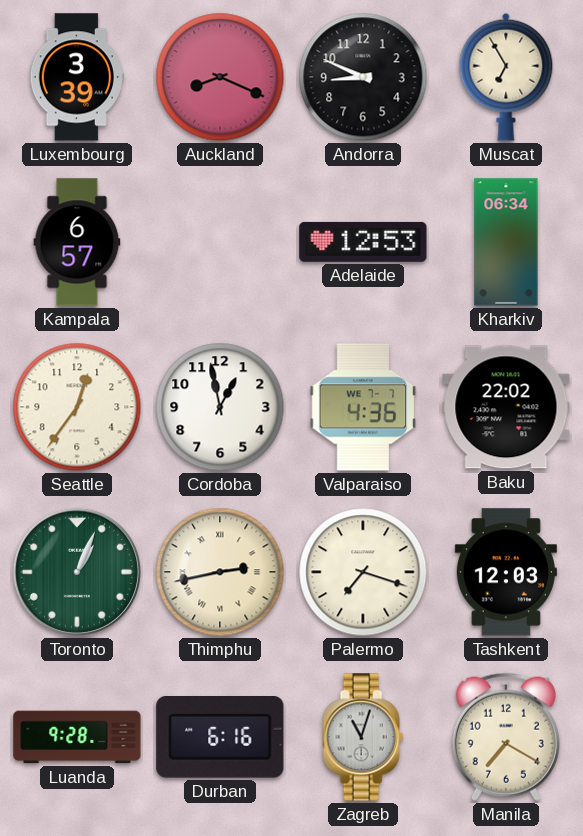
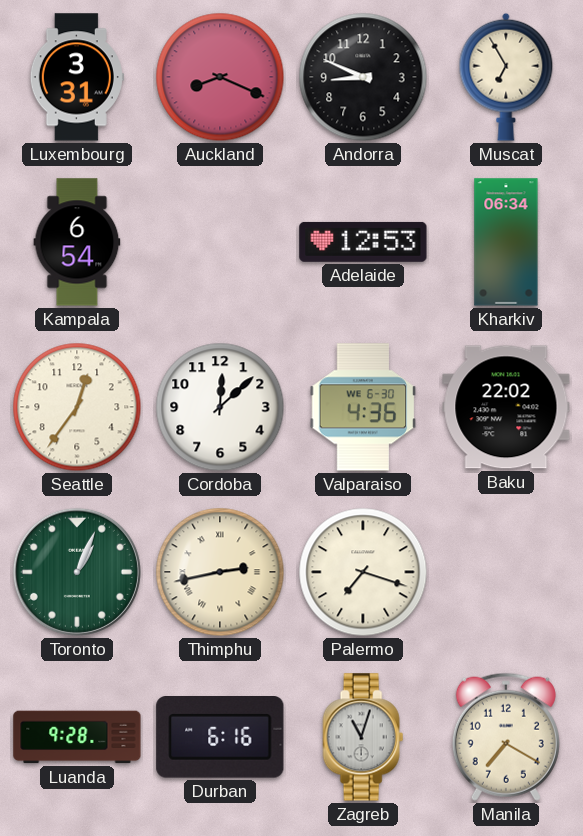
Luxembourg: 3:39 -> 3:31 (77, 77)
Kampala: 6:57 -> 6:54 (77, 242)
Cordoba: 12:58 -> 12:08 (220, 407)
Valparaiso date: WE 7-7 -> WE 6-30 (363, 407)
Tashkent: 12:03 -> none (506, 572)
